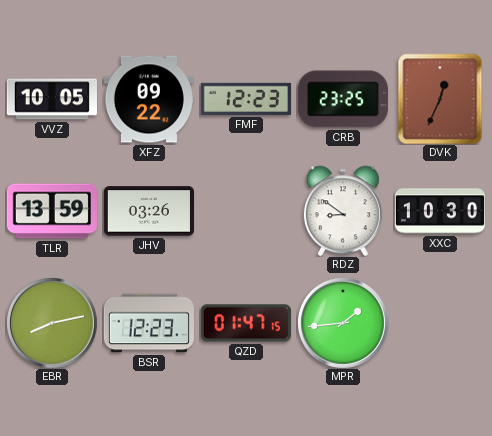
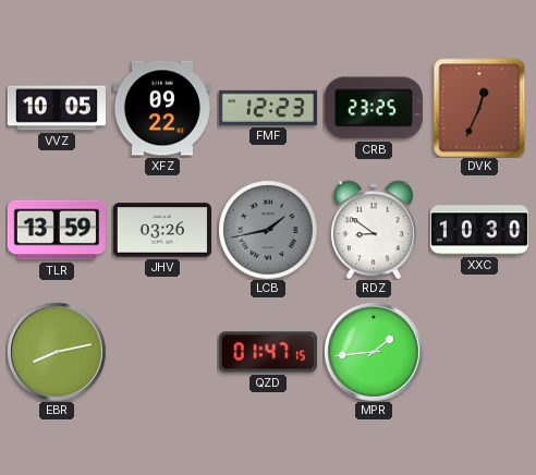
LCB: none -> 1:43 (268, 230)
BSR: 12:23 -> none (149, 323)
